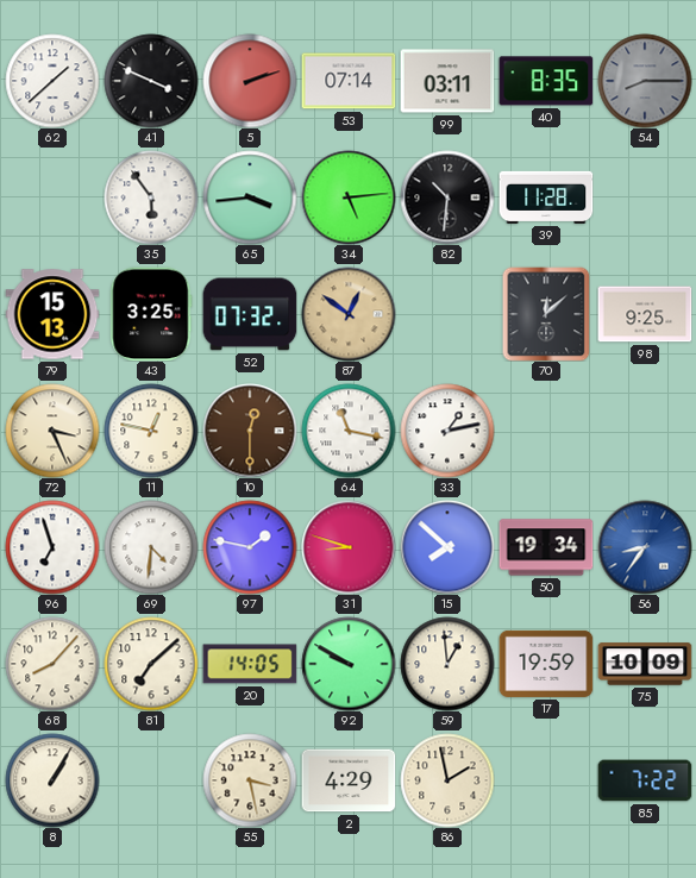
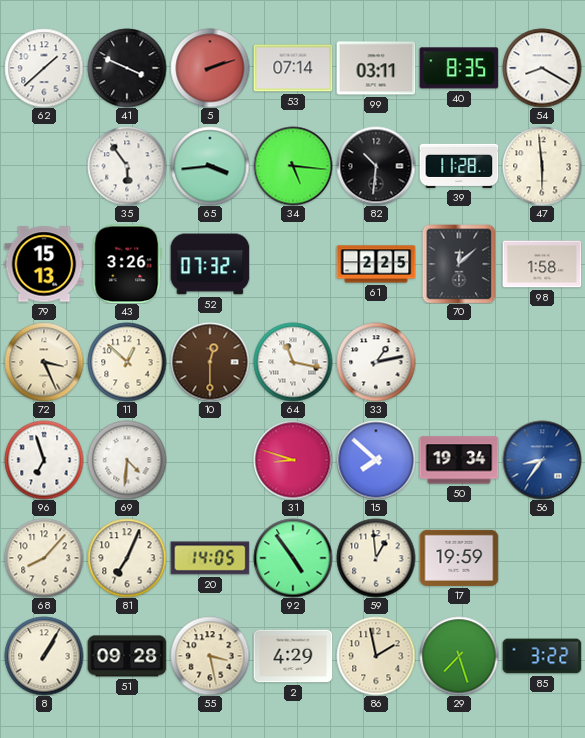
54: 8:15 -> 8:20 (542, 68)
54 dial: grey -> white (542, 68)
34: 5:14 -> 5:16 (293, 166)
47: none -> 5:59 (542, 166)
43: 3:25 -> 3:26 (127, 264)
87: 12:51 -> none (349, 314)
61: none -> 2:25 (376, 264)
98: 9:25 -> 1:58 (542, 264)
11: 12:47 -> 12:52 (127, 362)
97: 1:47 -> none (250, 547)
81: 7:08 -> 7:04 (127, 558)
92: 9:50 -> 4:54 (293, 558)
75: 10:09 -> none (645, 664)
51: none -> 09:28 (127, 656)
29: none -> 7:27 (459, 656)
85: 7:22 -> 3:22 (542, 656)
